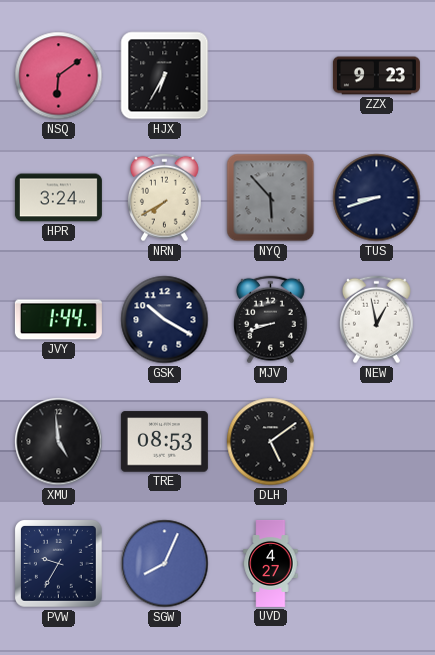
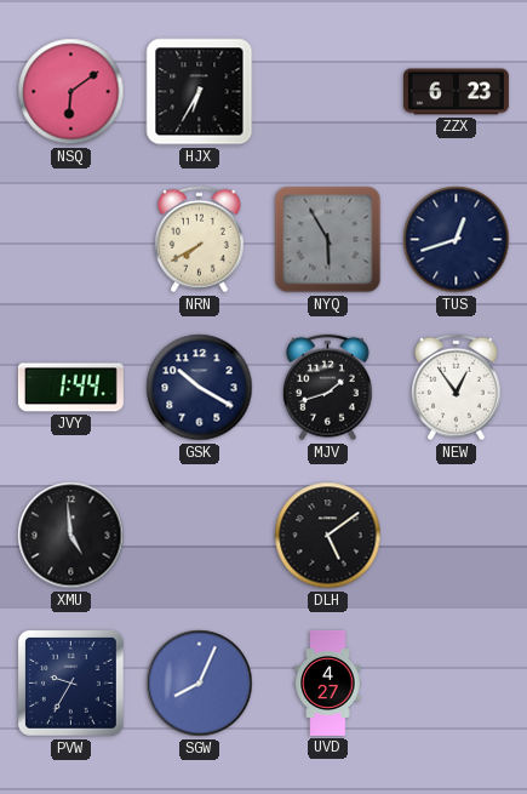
ZZX: 9:23 -> 6:23 (456, 92)
HPR: 3:24 -> none (58, 198)
NYQ: 5:53 -> 5:55 (328, 240)
TUS: 8:42 -> 12:42 (457, 240)
MJV: 8:42 -> 1:42 (327, 388)
NEW: 12:58 -> 12:54 (456, 388)
TRE: 08:53 -> none (164, 442)
